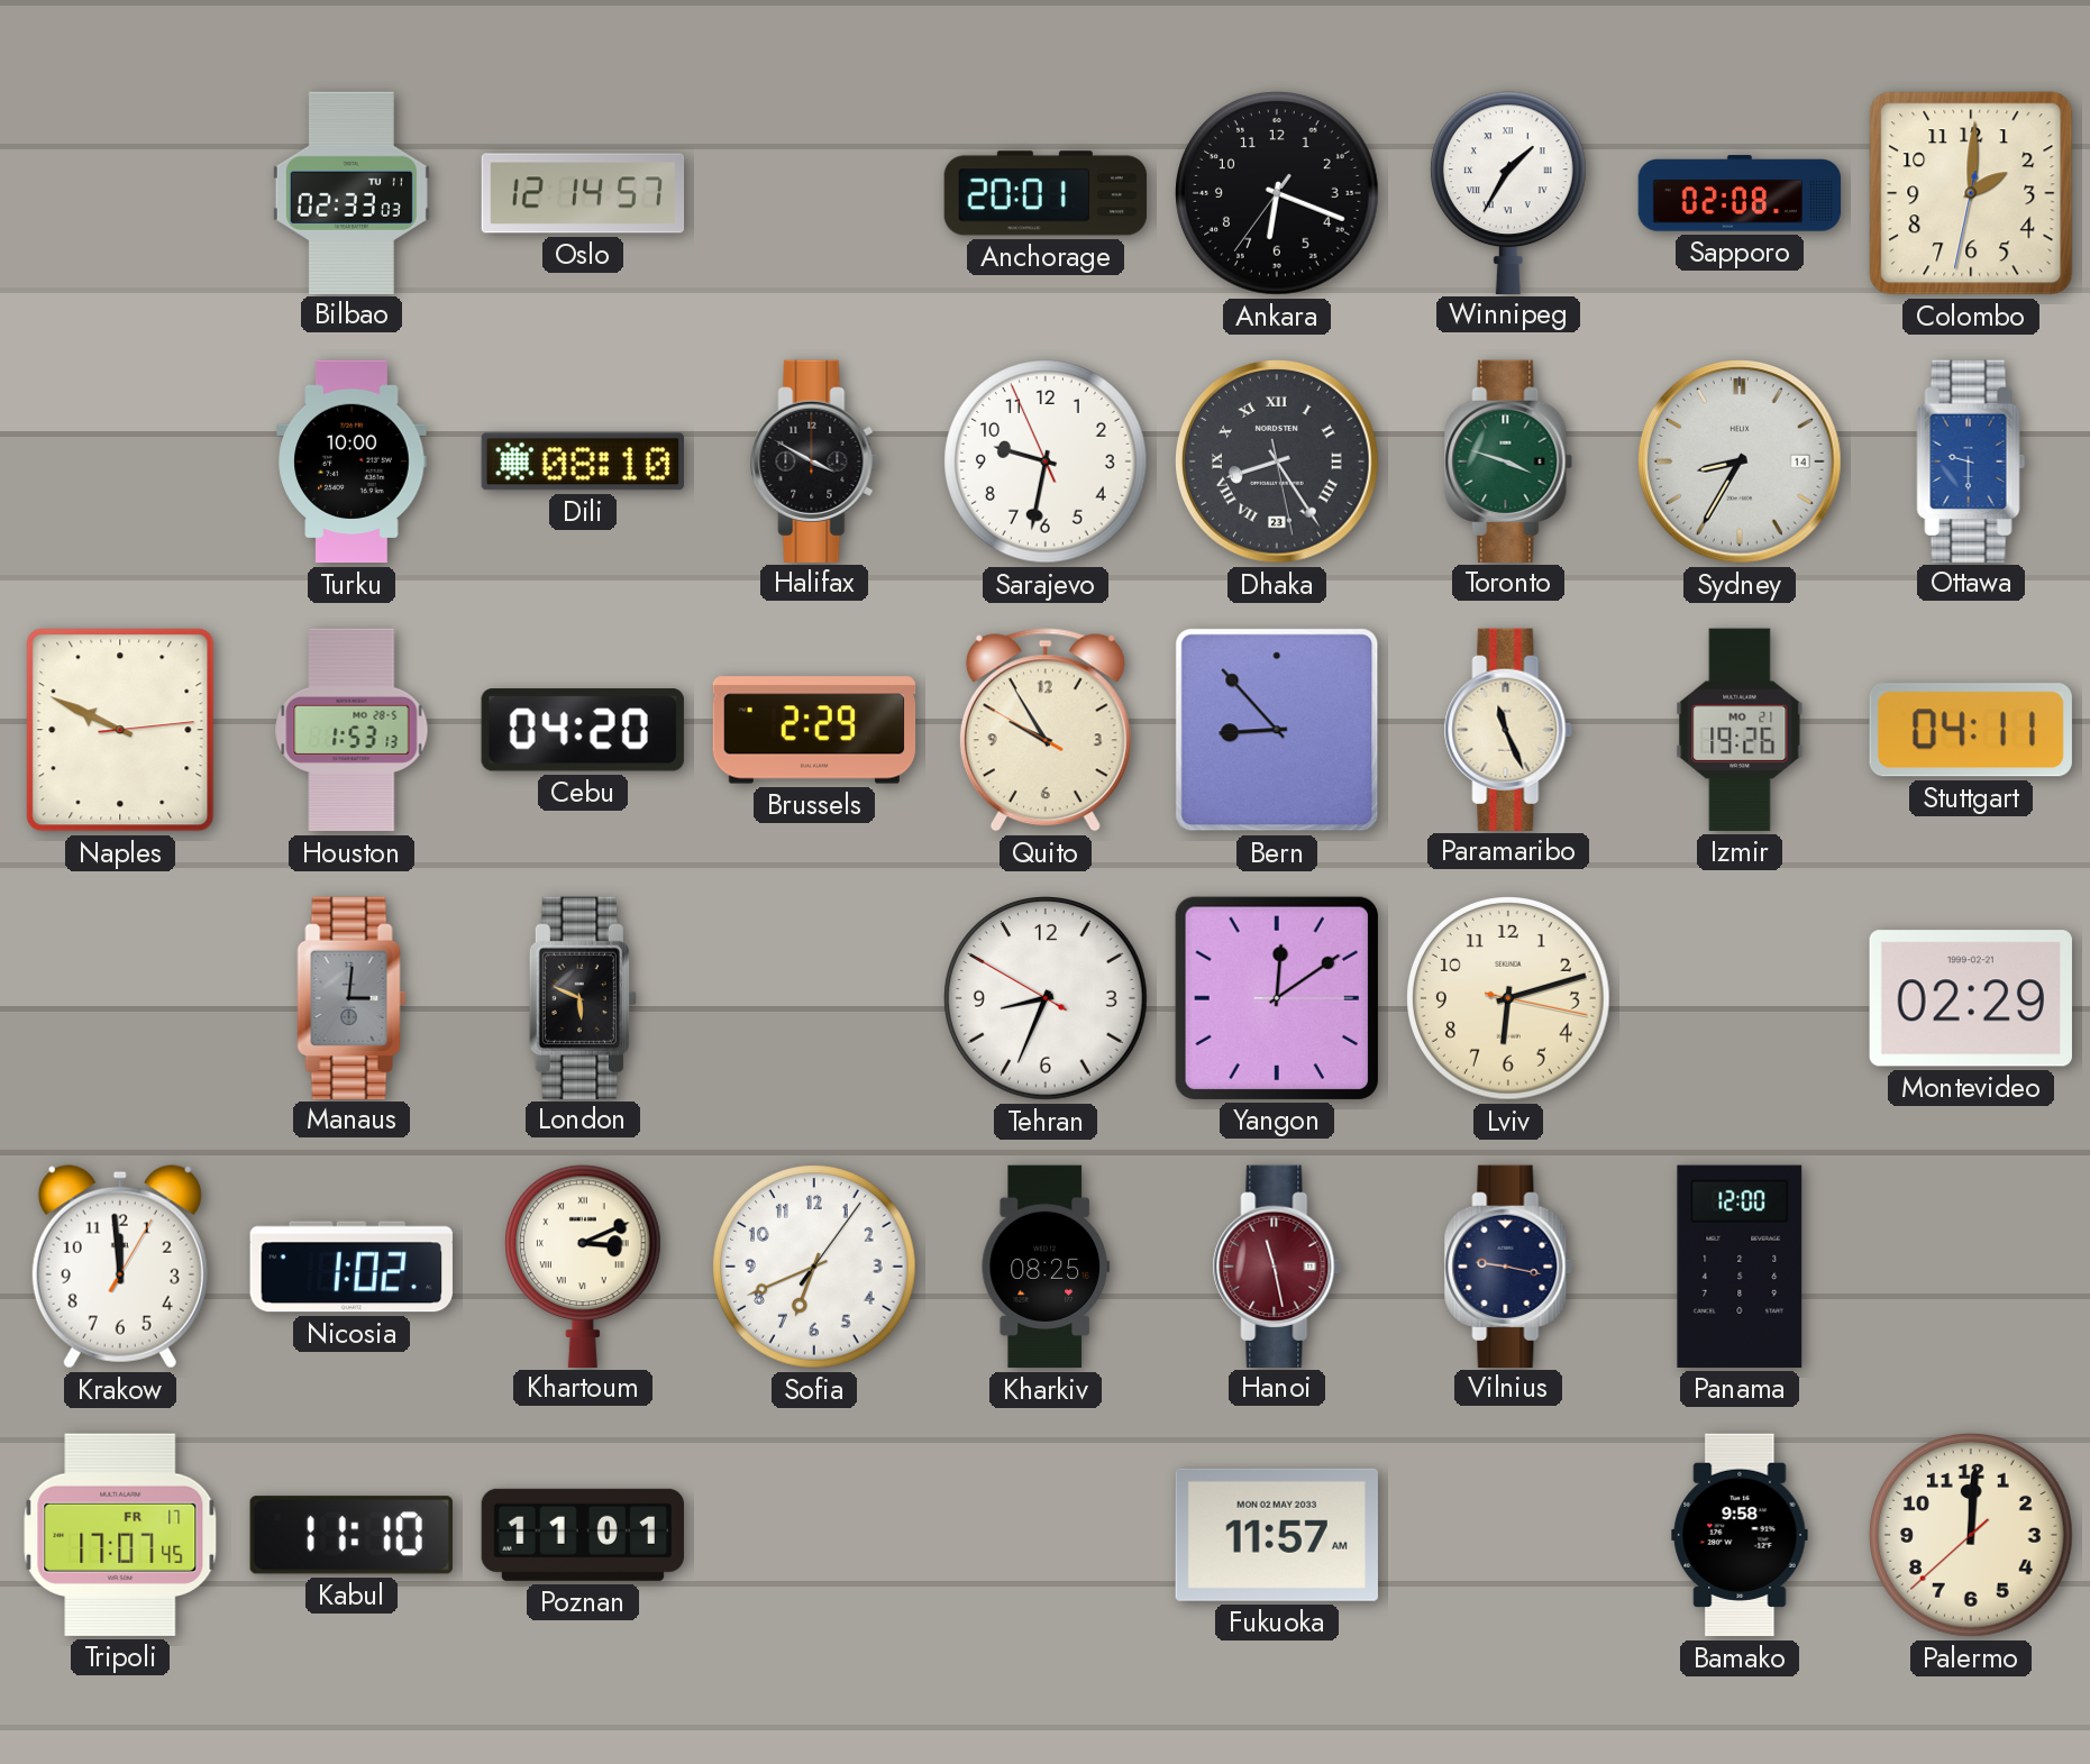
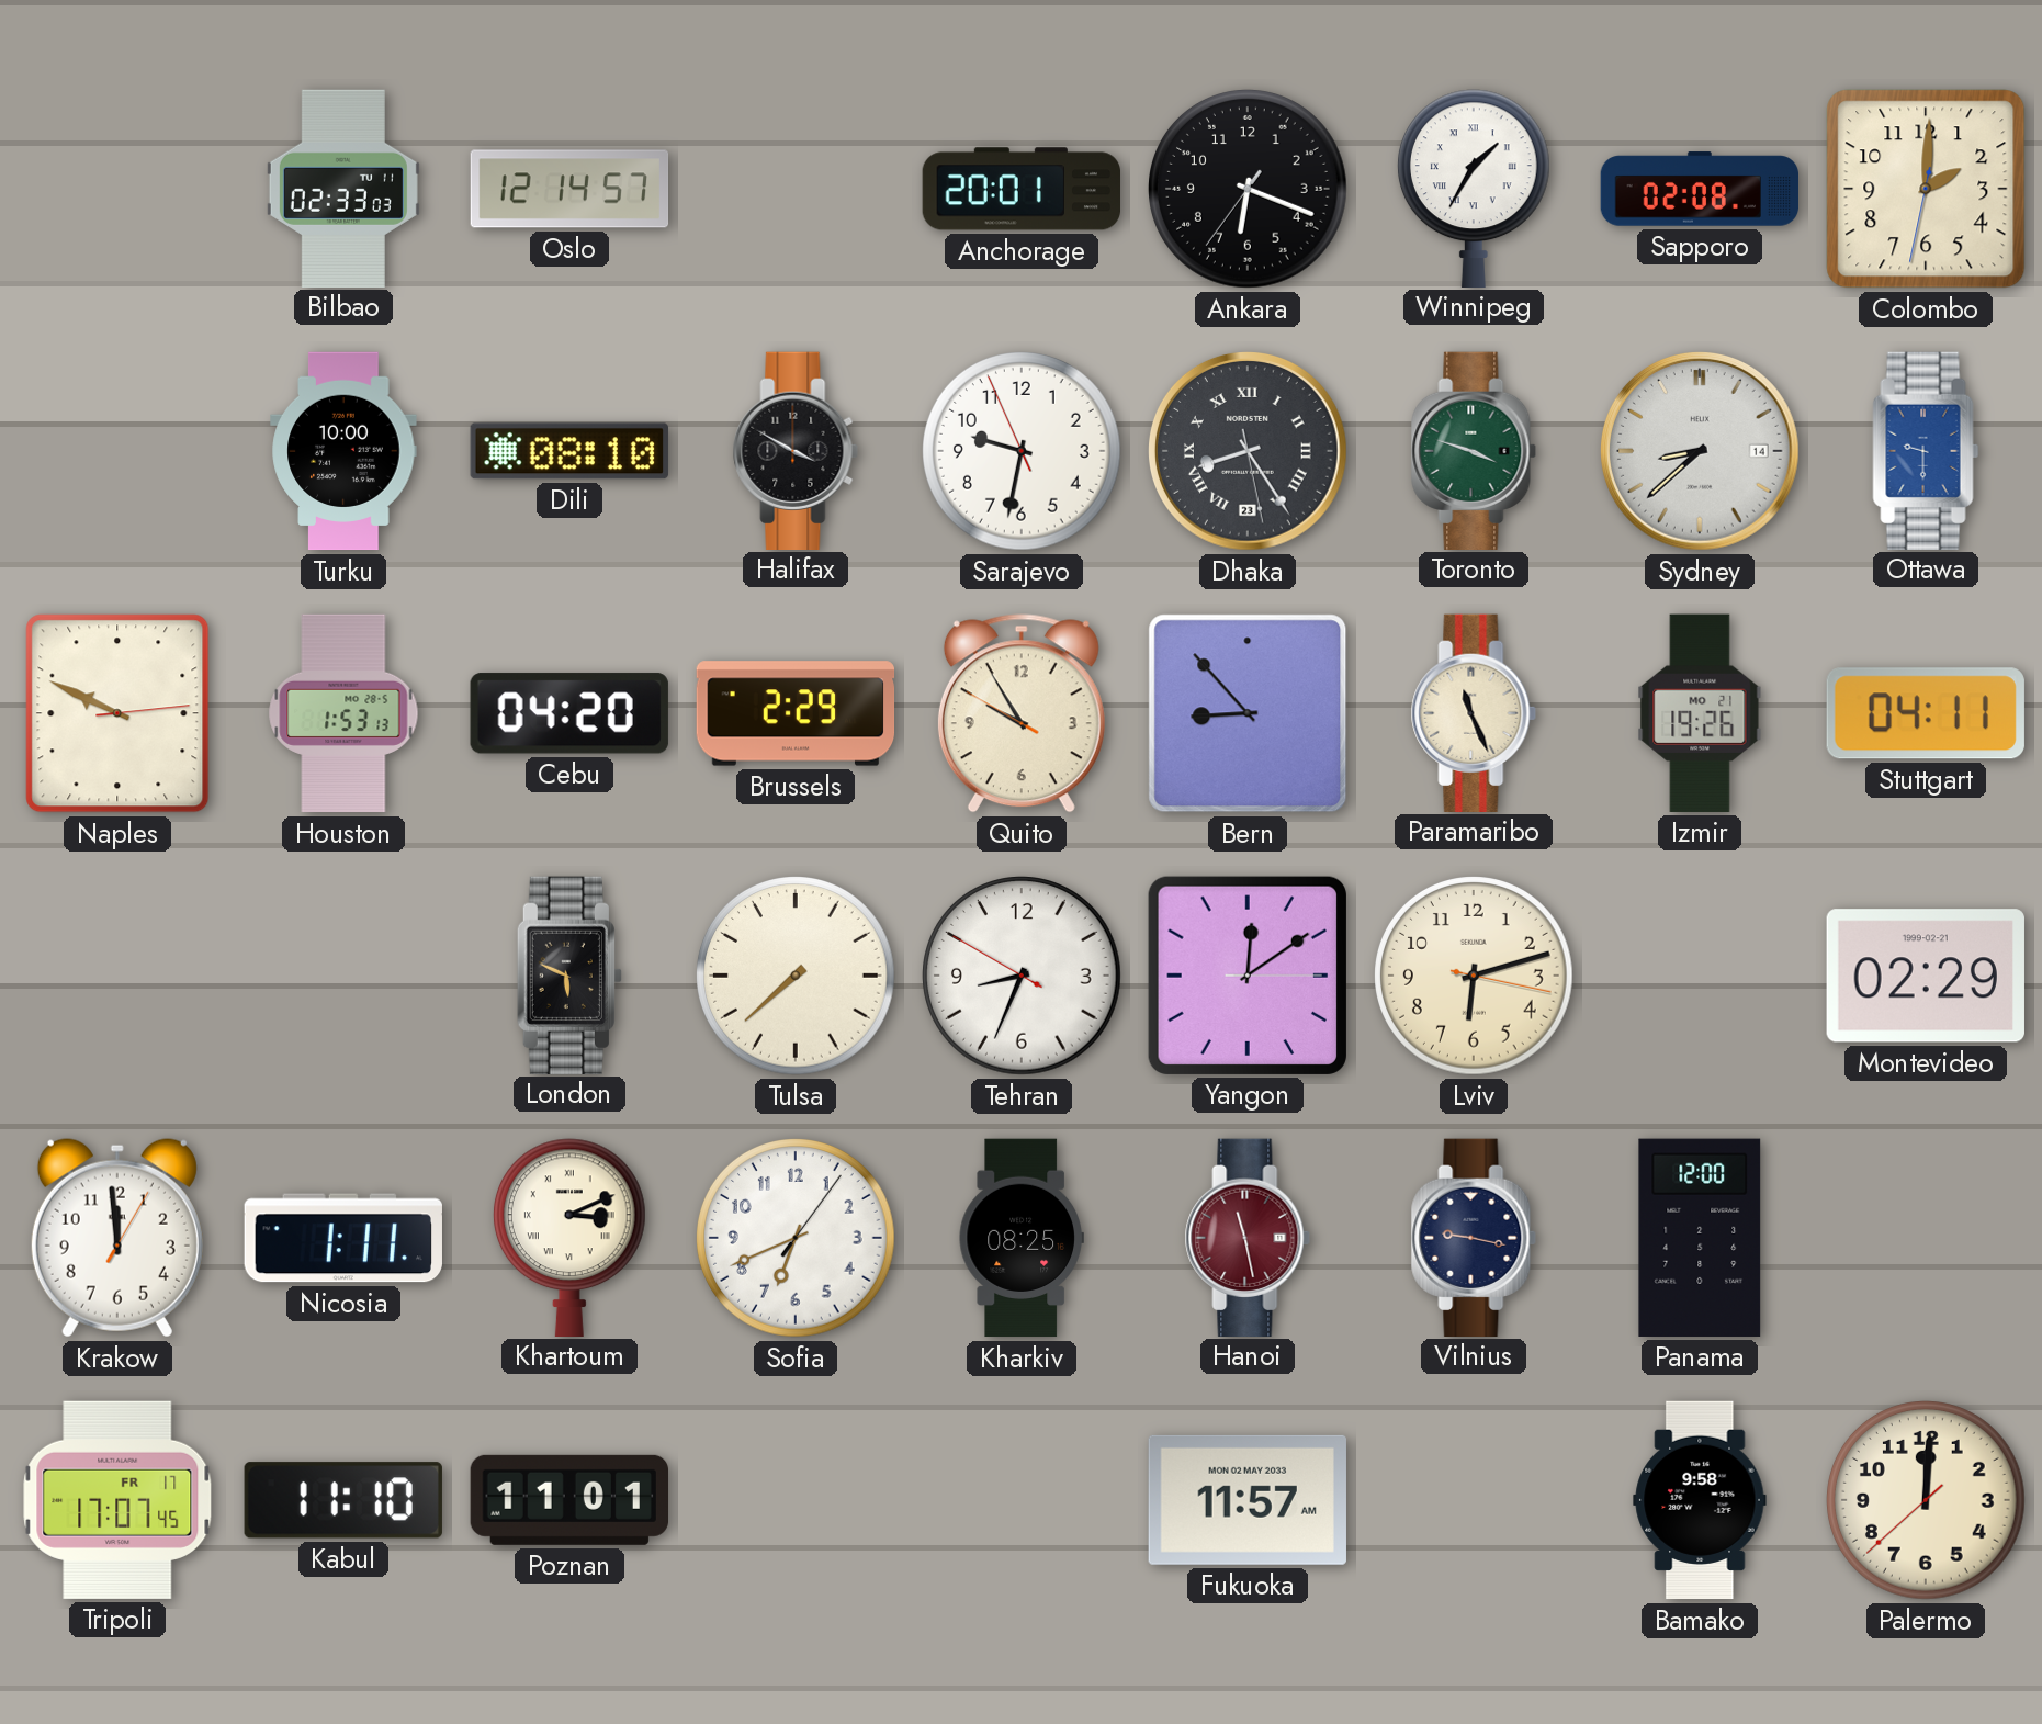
Sydney: 8:35 -> 8:38 (1700, 451)
Manaus: 3:01 -> none (352, 997)
Tulsa: none -> 7:38 (797, 977)
Nicosia: 1:02 -> 1:11 (343, 1238)
